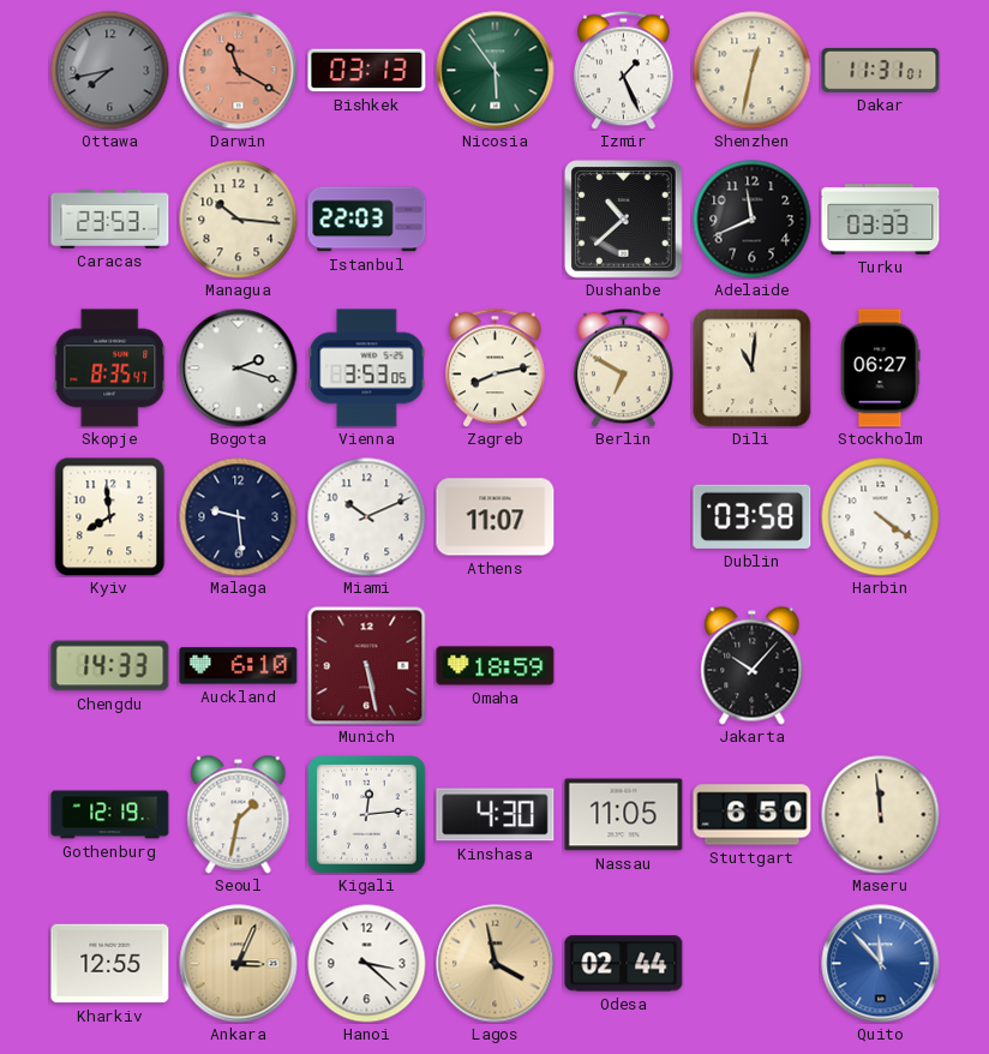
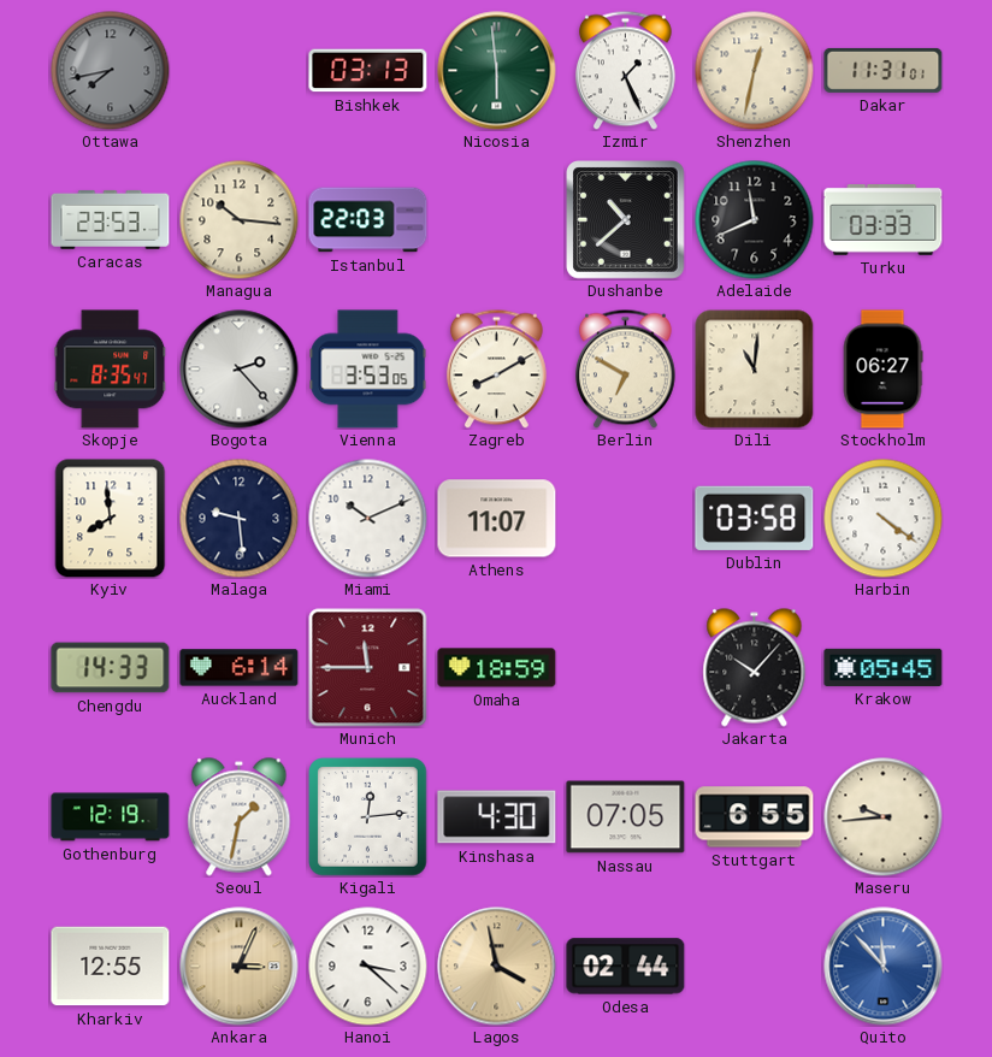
Darwin: 11:20 -> none (239, 71)
Nicosia: 5:54 -> 5:59 (497, 71)
Bogota: 2:18 -> 2:23 (240, 370)
Zagreb: 8:13 -> 8:10 (496, 368)
Auckland: 6:10 -> 6:14 (240, 668)
Munich: 5:28 -> 11:45 (368, 668)
Krakow: none -> 05:45 (884, 667)
Nassau: 11:05 -> 07:05 (626, 817)
Stuttgart: 6:50 -> 6:55 (755, 817)
Maseru: 11:59 -> 9:44 (884, 817)
